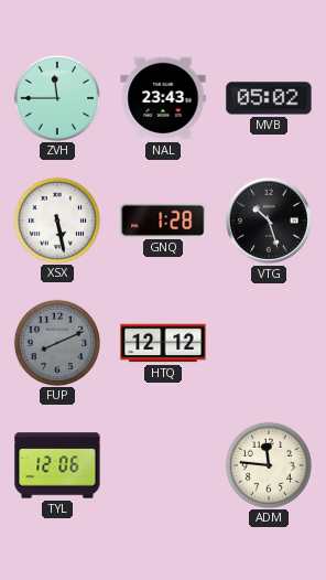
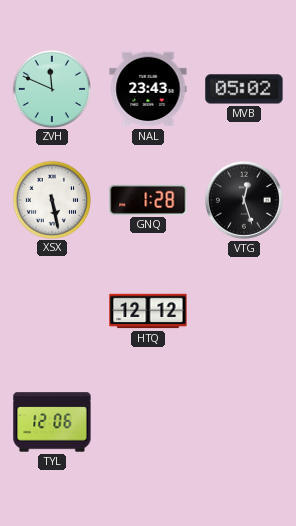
ZVH: 11:45 -> 11:49 (51, 88)
VTG: 10:27 -> 12:27 (244, 200)
FUP: 8:11 -> none (56, 342)
ADM: 11:46 -> none (268, 464)
